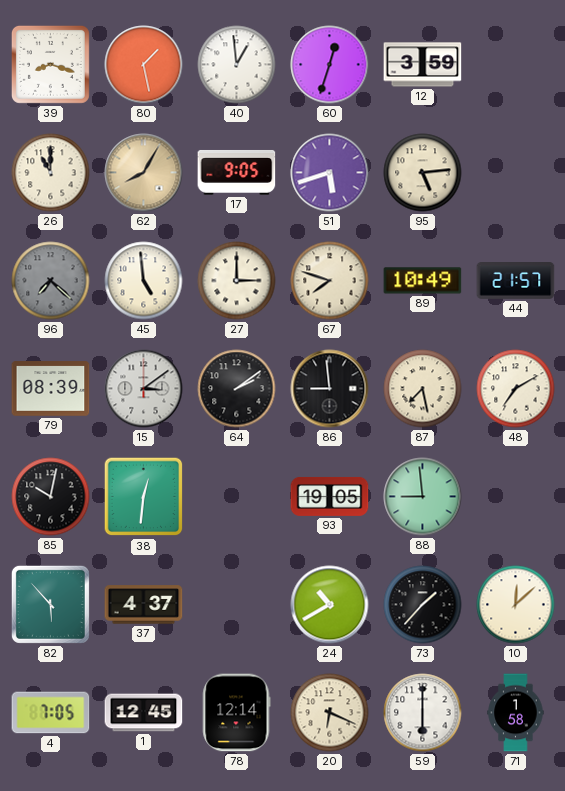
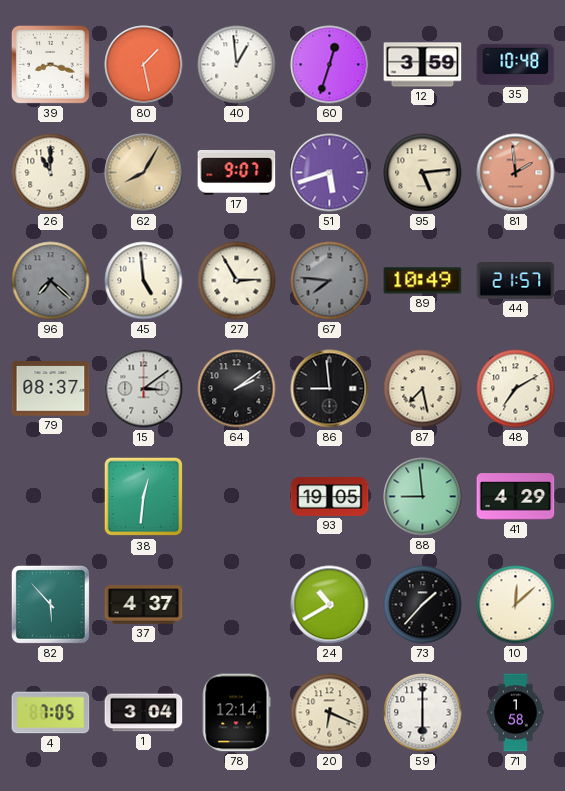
35: none -> 10:48 (516, 64)
17: 9:05 -> 9:07 (237, 173)
81: none -> 1:59 (516, 173)
27: 3:00 -> 2:55 (237, 281)
67: 7:48 -> 7:46 (330, 281)
67 dial: cream -> grey (330, 281)
79: 08:39 -> 08:37 (51, 389)
85: 10:02 -> none (51, 497)
41: none -> 4:29 (516, 497)
1: 12:45 -> 3:04 (144, 713)
